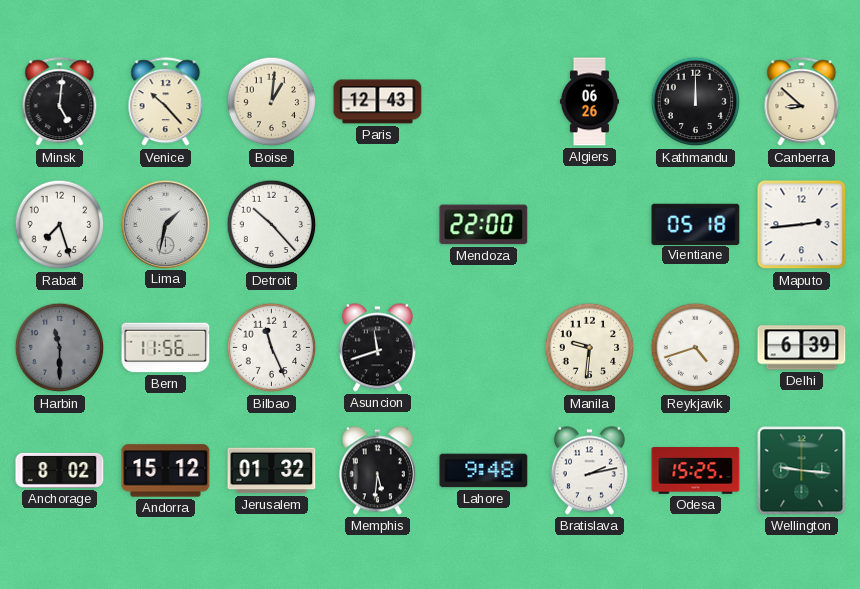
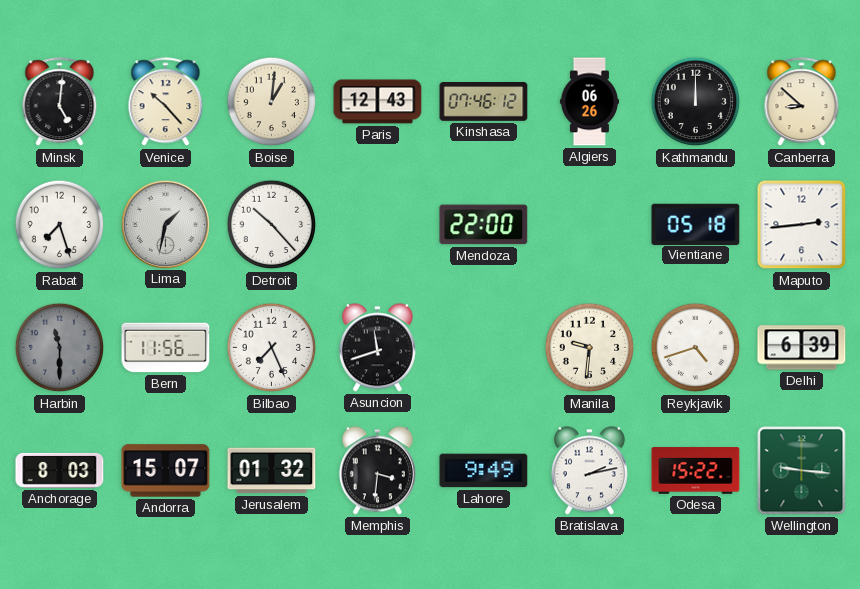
Kinshasa: none -> 07:46 (484, 102)
Bilbao: 11:26 -> 7:26 (272, 348)
Anchorage: 8:02 -> 8:03 (60, 470)
Andorra: 15:12 -> 15:07 (166, 471)
Memphis: 5:31 -> 3:31 (377, 471)
Lahore: 9:48 -> 9:49 (484, 471)
Odesa: 15:25 -> 15:22 (696, 471)
